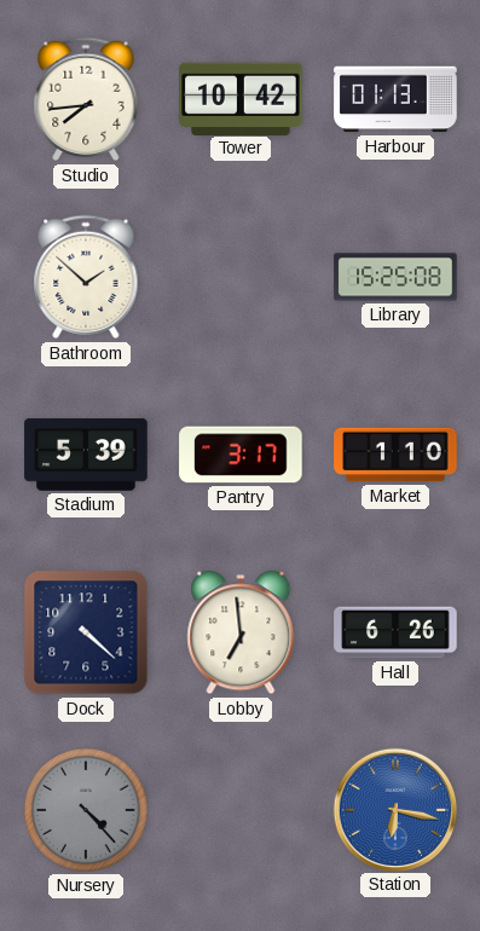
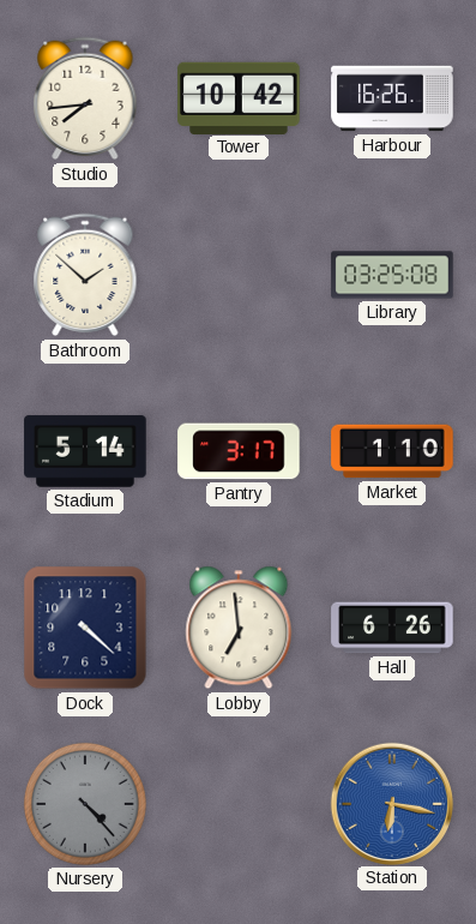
Harbour: 01:13 -> 16:26 (392, 98)
Library: 15:25 -> 03:25 (392, 275)
Stadium: 5:39 -> 5:14 (85, 451)
